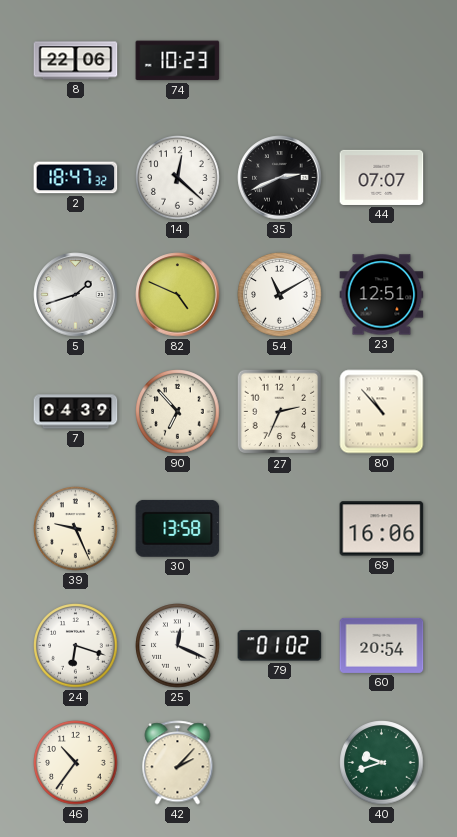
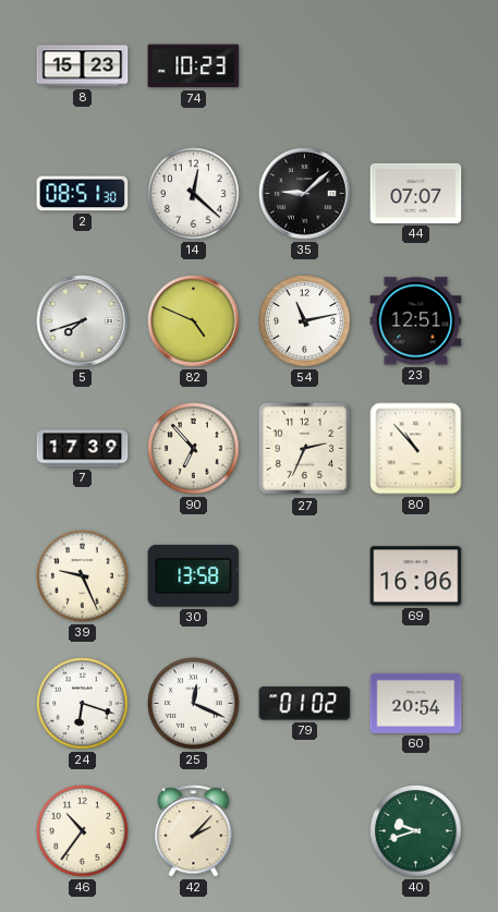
8: 22:06 -> 15:23 (83, 66)
2: 18:47 -> 08:51 (83, 194)
35: 2:41 -> 9:08 (305, 194)
5: 1:42 -> 7:42 (83, 321)
54: 11:10 -> 11:13 (305, 321)
7: 04:39 -> 17:39 (83, 449)
